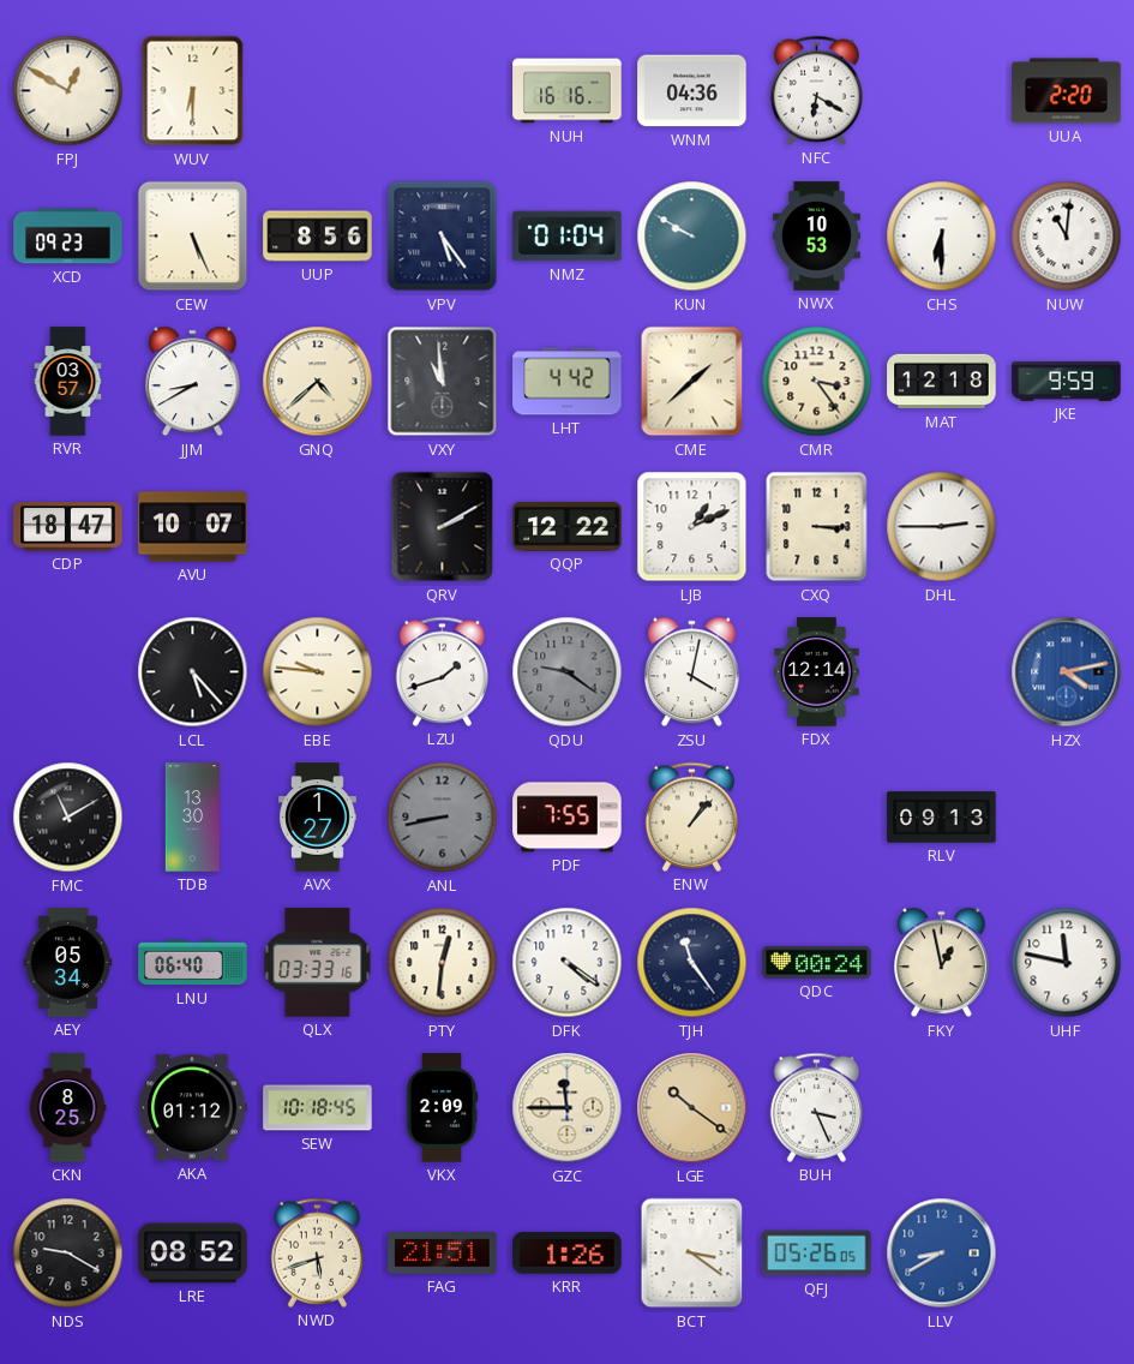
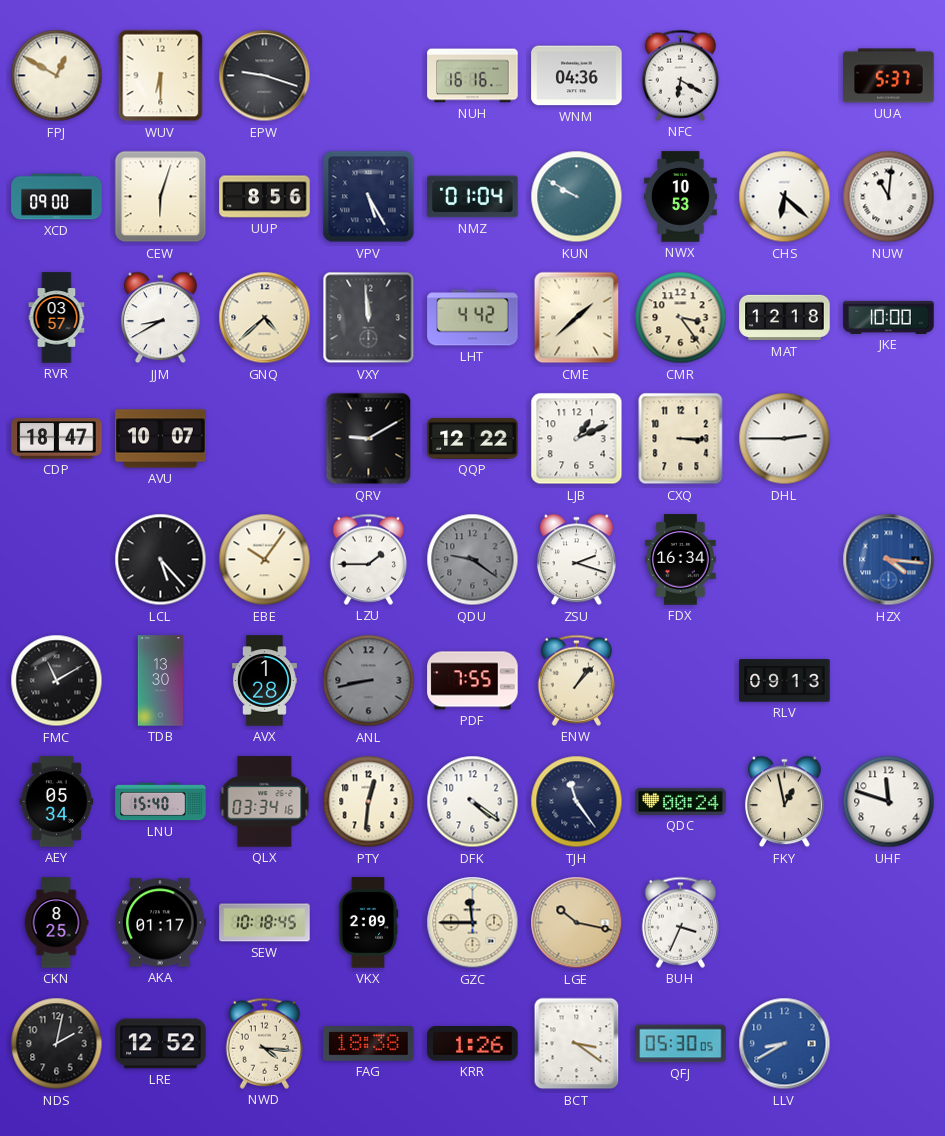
EPW: none -> 9:18 (265, 76)
UUA: 2:20 -> 5:37 (889, 76)
XCD: 09:23 -> 09:00 (57, 197)
CEW: 5:26 -> 6:03 (161, 197)
VPV: 5:24 -> 5:25 (369, 197)
CHS: 6:30 -> 6:22 (785, 197)
VXY: 10:59 -> 11:59 (369, 318)
JKE: 9:59 -> 10:00 (889, 317)
QRV: 2:10 -> 9:10 (369, 439)
EBE: 9:46 -> 10:06 (265, 560)
LZU: 1:42 -> 1:45 (369, 559)
ZSU: 4:02 -> 2:18 (577, 560)
FDX: 12:14 -> 16:34 (681, 560)
HZX: 4:13 -> 4:16 (889, 560)
AVX: 1:27 -> 1:28 (264, 681)
LNU: 06:40 -> 15:40 (161, 802)
QLX: 03:33 -> 03:34 (265, 802)
UHF: 11:47 -> 11:48 (889, 802)
AKA: 01:12 -> 01:17 (161, 923)
LGE: 10:21 -> 10:17 (577, 923)
BUH: 3:26 -> 3:34 (681, 922)
NDS: 9:20 -> 2:02 (57, 1044)
LRE: 08:52 -> 12:52 (161, 1044)
NWD: 5:42 -> 4:16 (265, 1043)
FAG: 21:51 -> 18:38 (369, 1044)
QFJ: 05:26 -> 05:30 (681, 1044)
